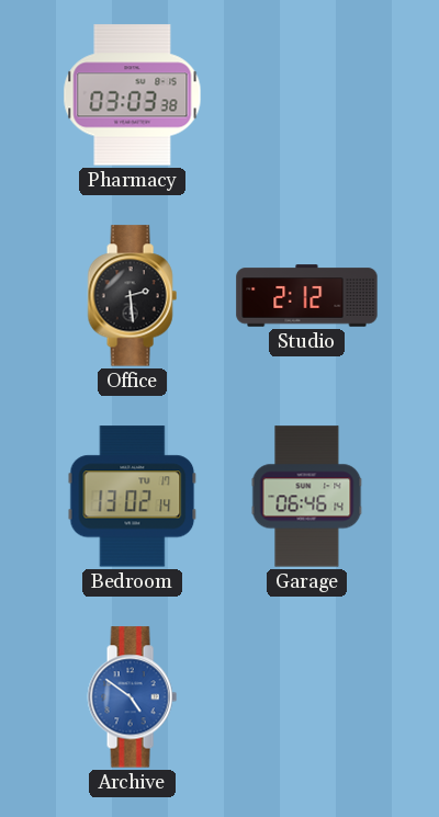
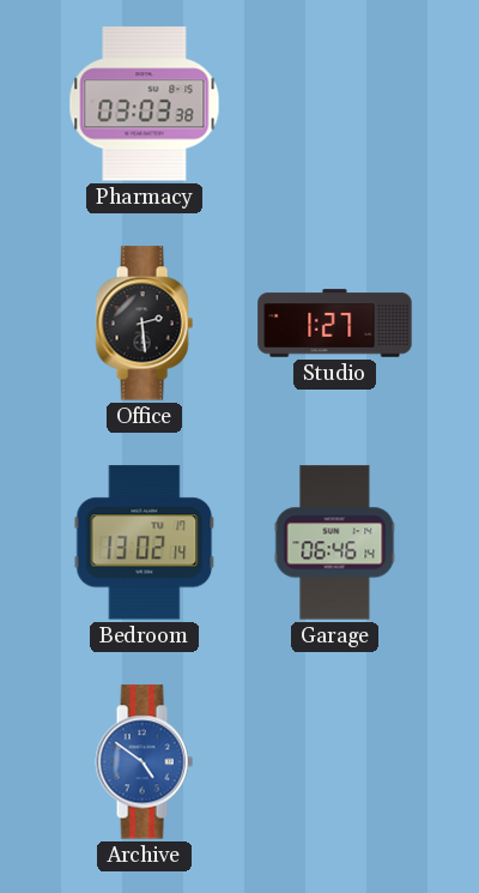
Studio: 2:12 -> 1:27 (335, 324)
